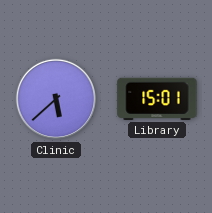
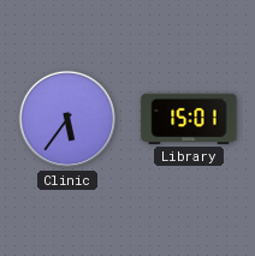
Clinic: 5:38 -> 5:36 (67, 119)
